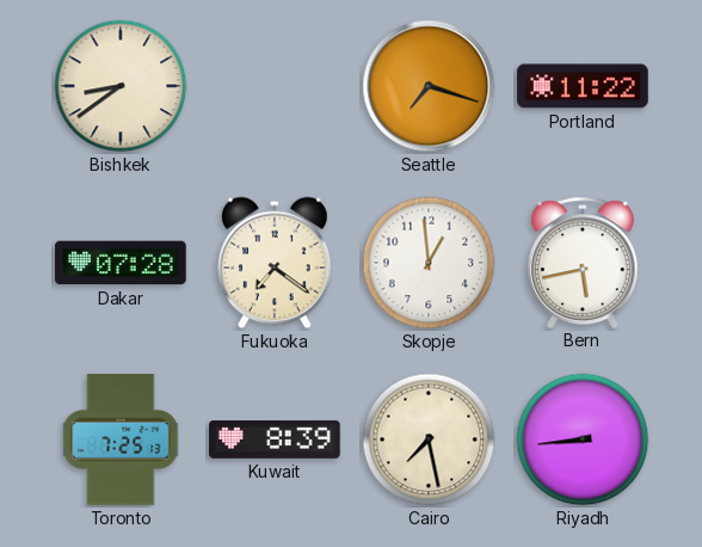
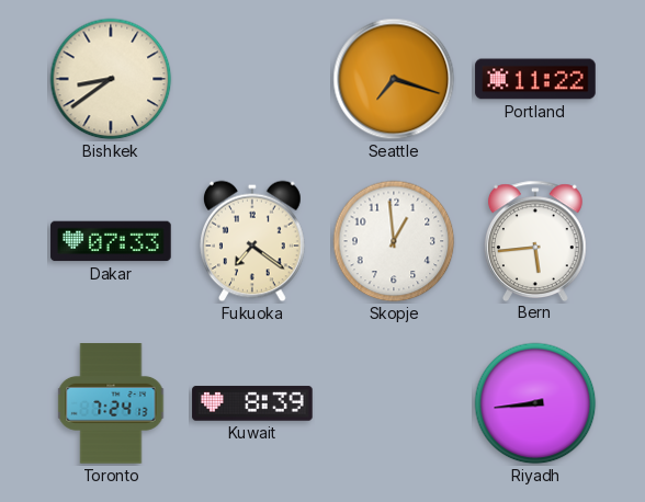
Dakar: 07:28 -> 07:33 (111, 241)
Bern: 5:43 -> 5:44 (535, 240)
Toronto: 7:25 -> 7:24 (111, 403)
Cairo: 7:28 -> none (429, 440)
